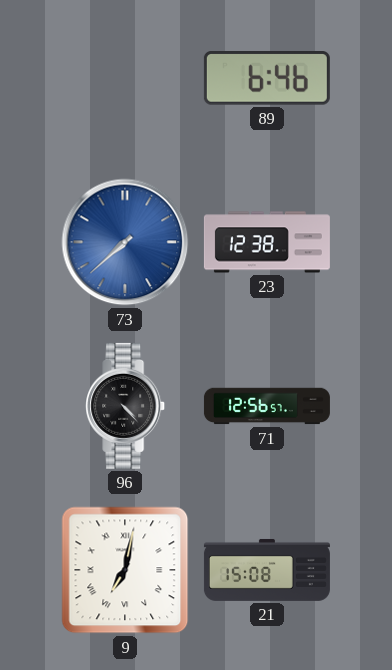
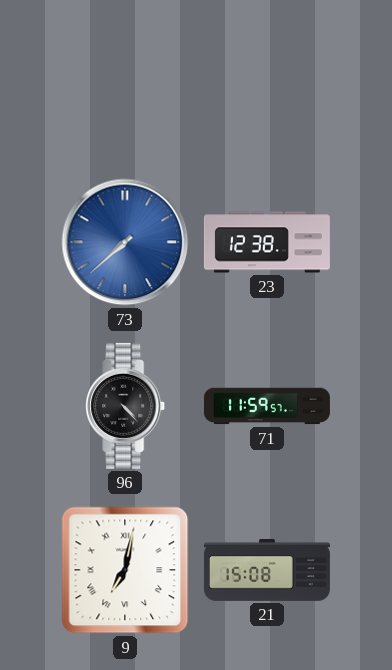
89: 6:46 -> none (267, 79)
71: 12:56 -> 11:59 (267, 406)
